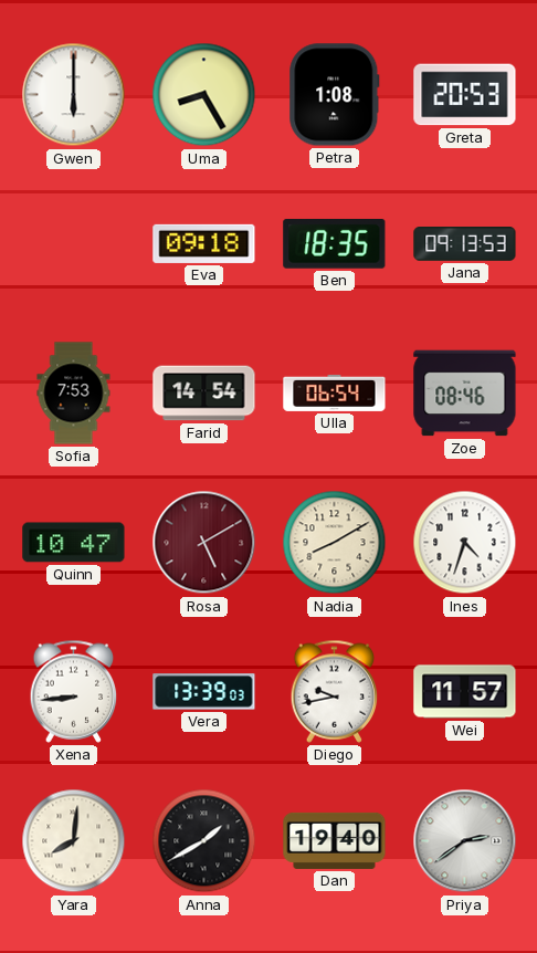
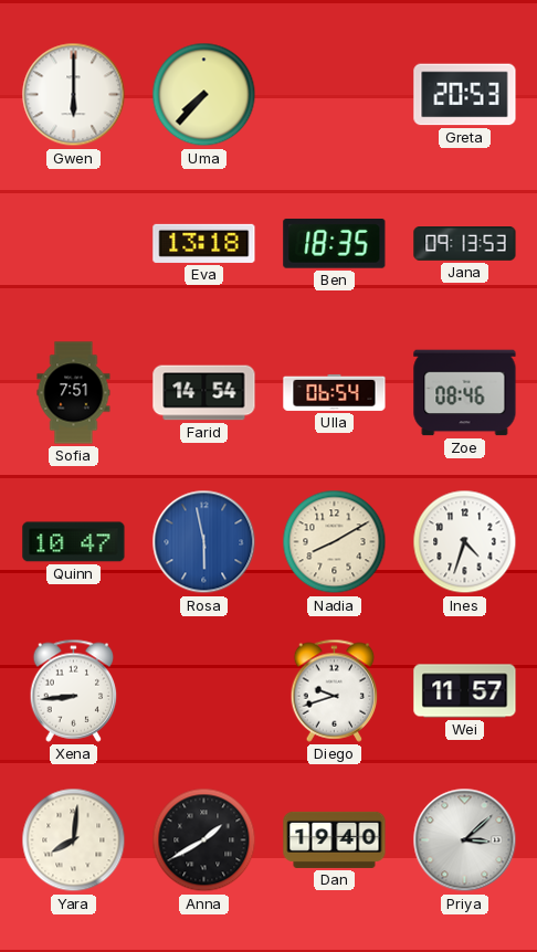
Uma: 8:25 -> 7:37 (204, 95)
Petra: 1:08 -> none (335, 95)
Eva: 09:18 -> 13:18 (204, 243)
Sofia: 7:53 -> 7:51 (74, 393)
Rosa: 5:10 -> 5:58 (204, 542)
Rosa dial: burgundy -> blue (204, 542)
Vera: 13:39 -> none (204, 692)
Diego: 9:43 -> 9:42 (335, 690)
Priya: 2:39 -> 3:08 (465, 840)
